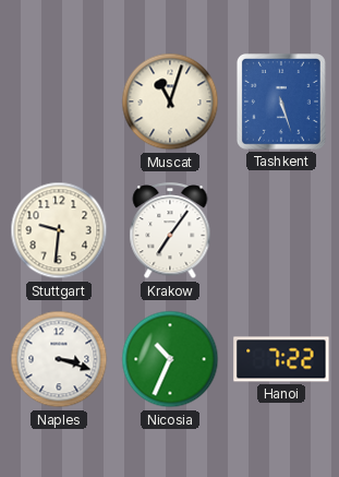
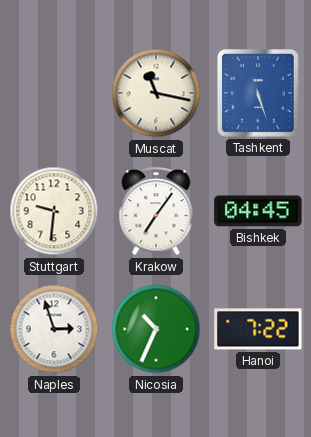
Muscat: 11:03 -> 11:17 (156, 93)
Bishkek: none -> 04:45 (258, 211)
Naples: 3:18 -> 2:57 (54, 329)
